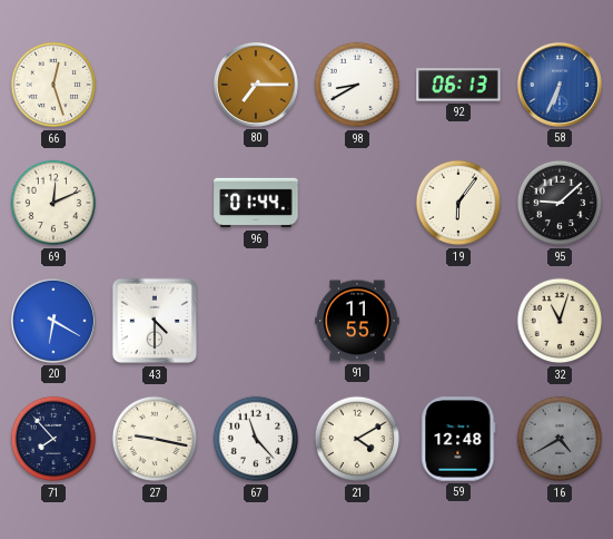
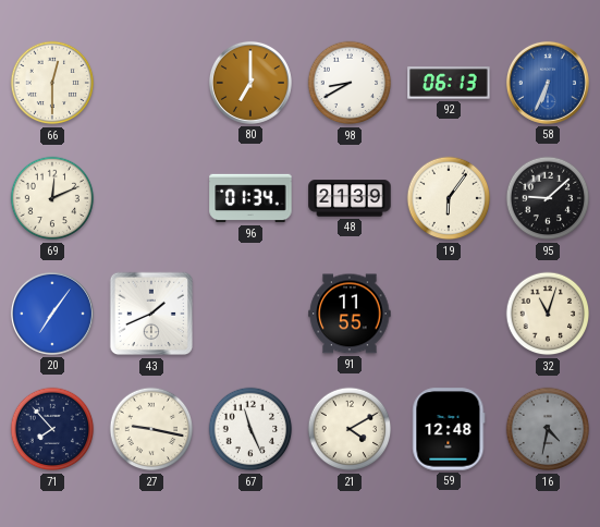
66: 12:27 -> 12:30 (52, 83)
80: 7:15 -> 7:00 (250, 83)
96: 01:44 -> 01:34 (250, 198)
48: none -> 21:39 (350, 198)
20: 6:20 -> 7:06 (52, 314)
43: 4:30 -> 1:41 (151, 314)
67: 11:23 -> 11:26 (250, 429)
16: 4:40 -> 4:32 (548, 429)
